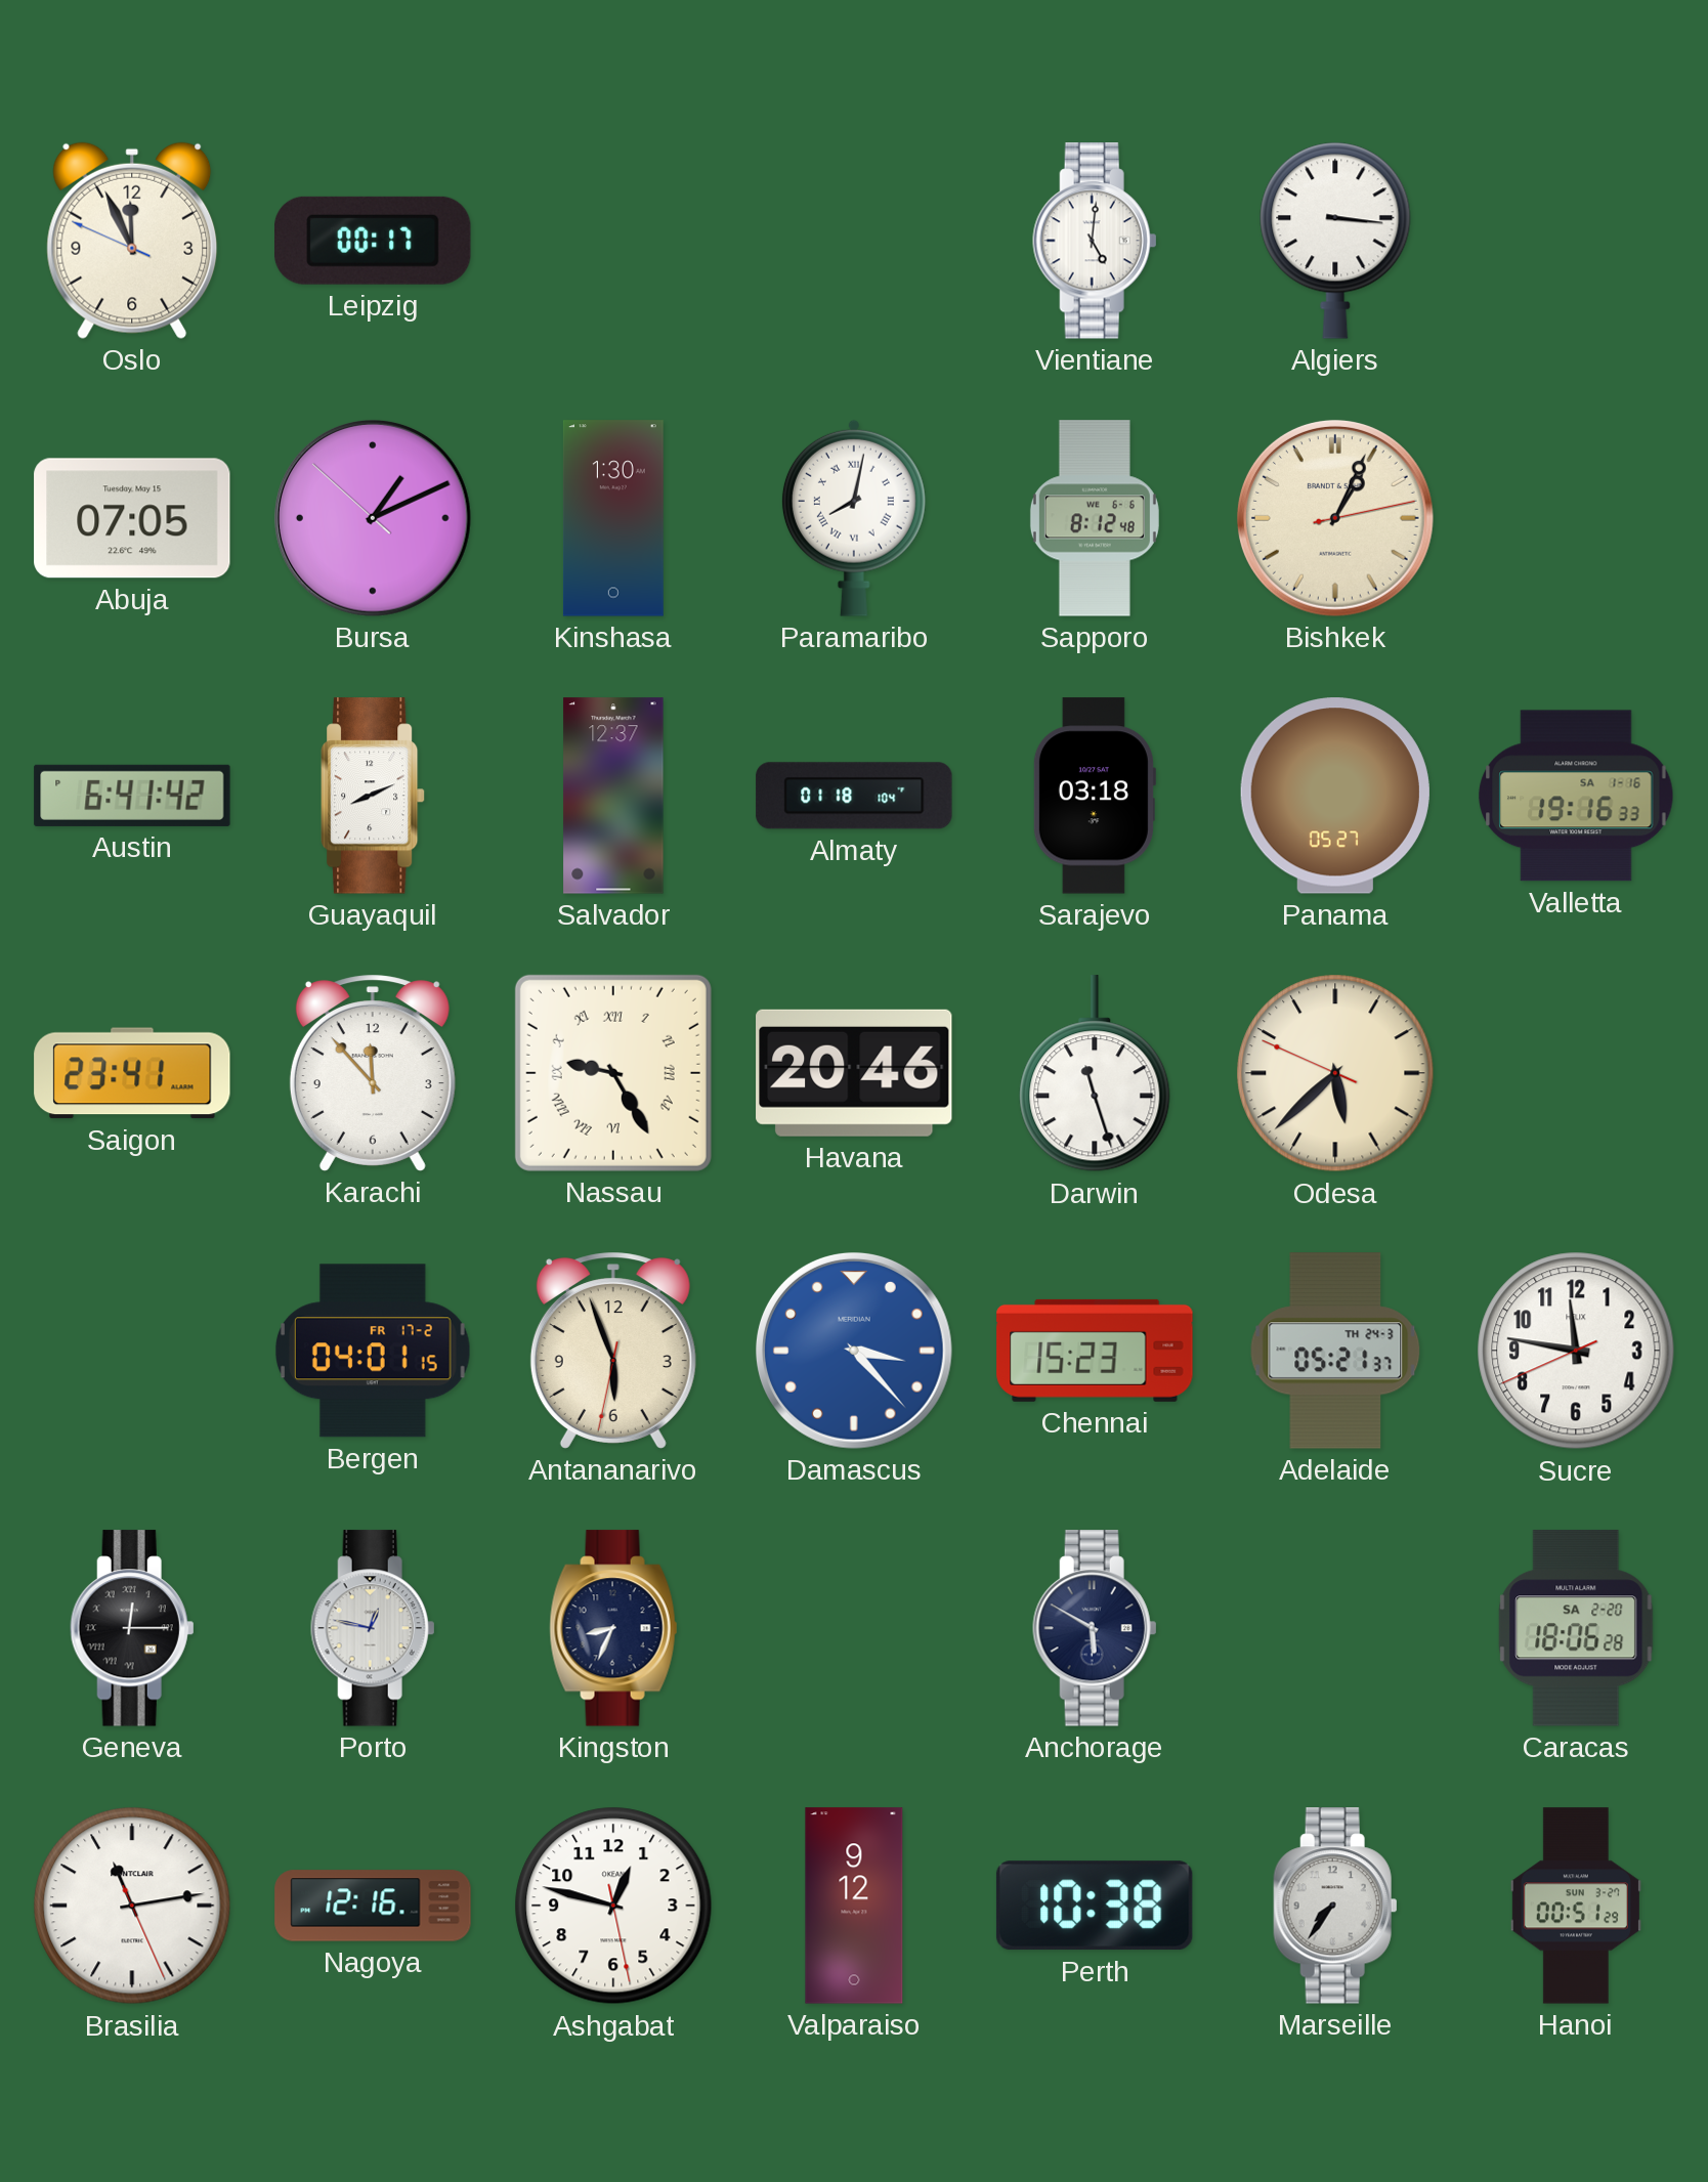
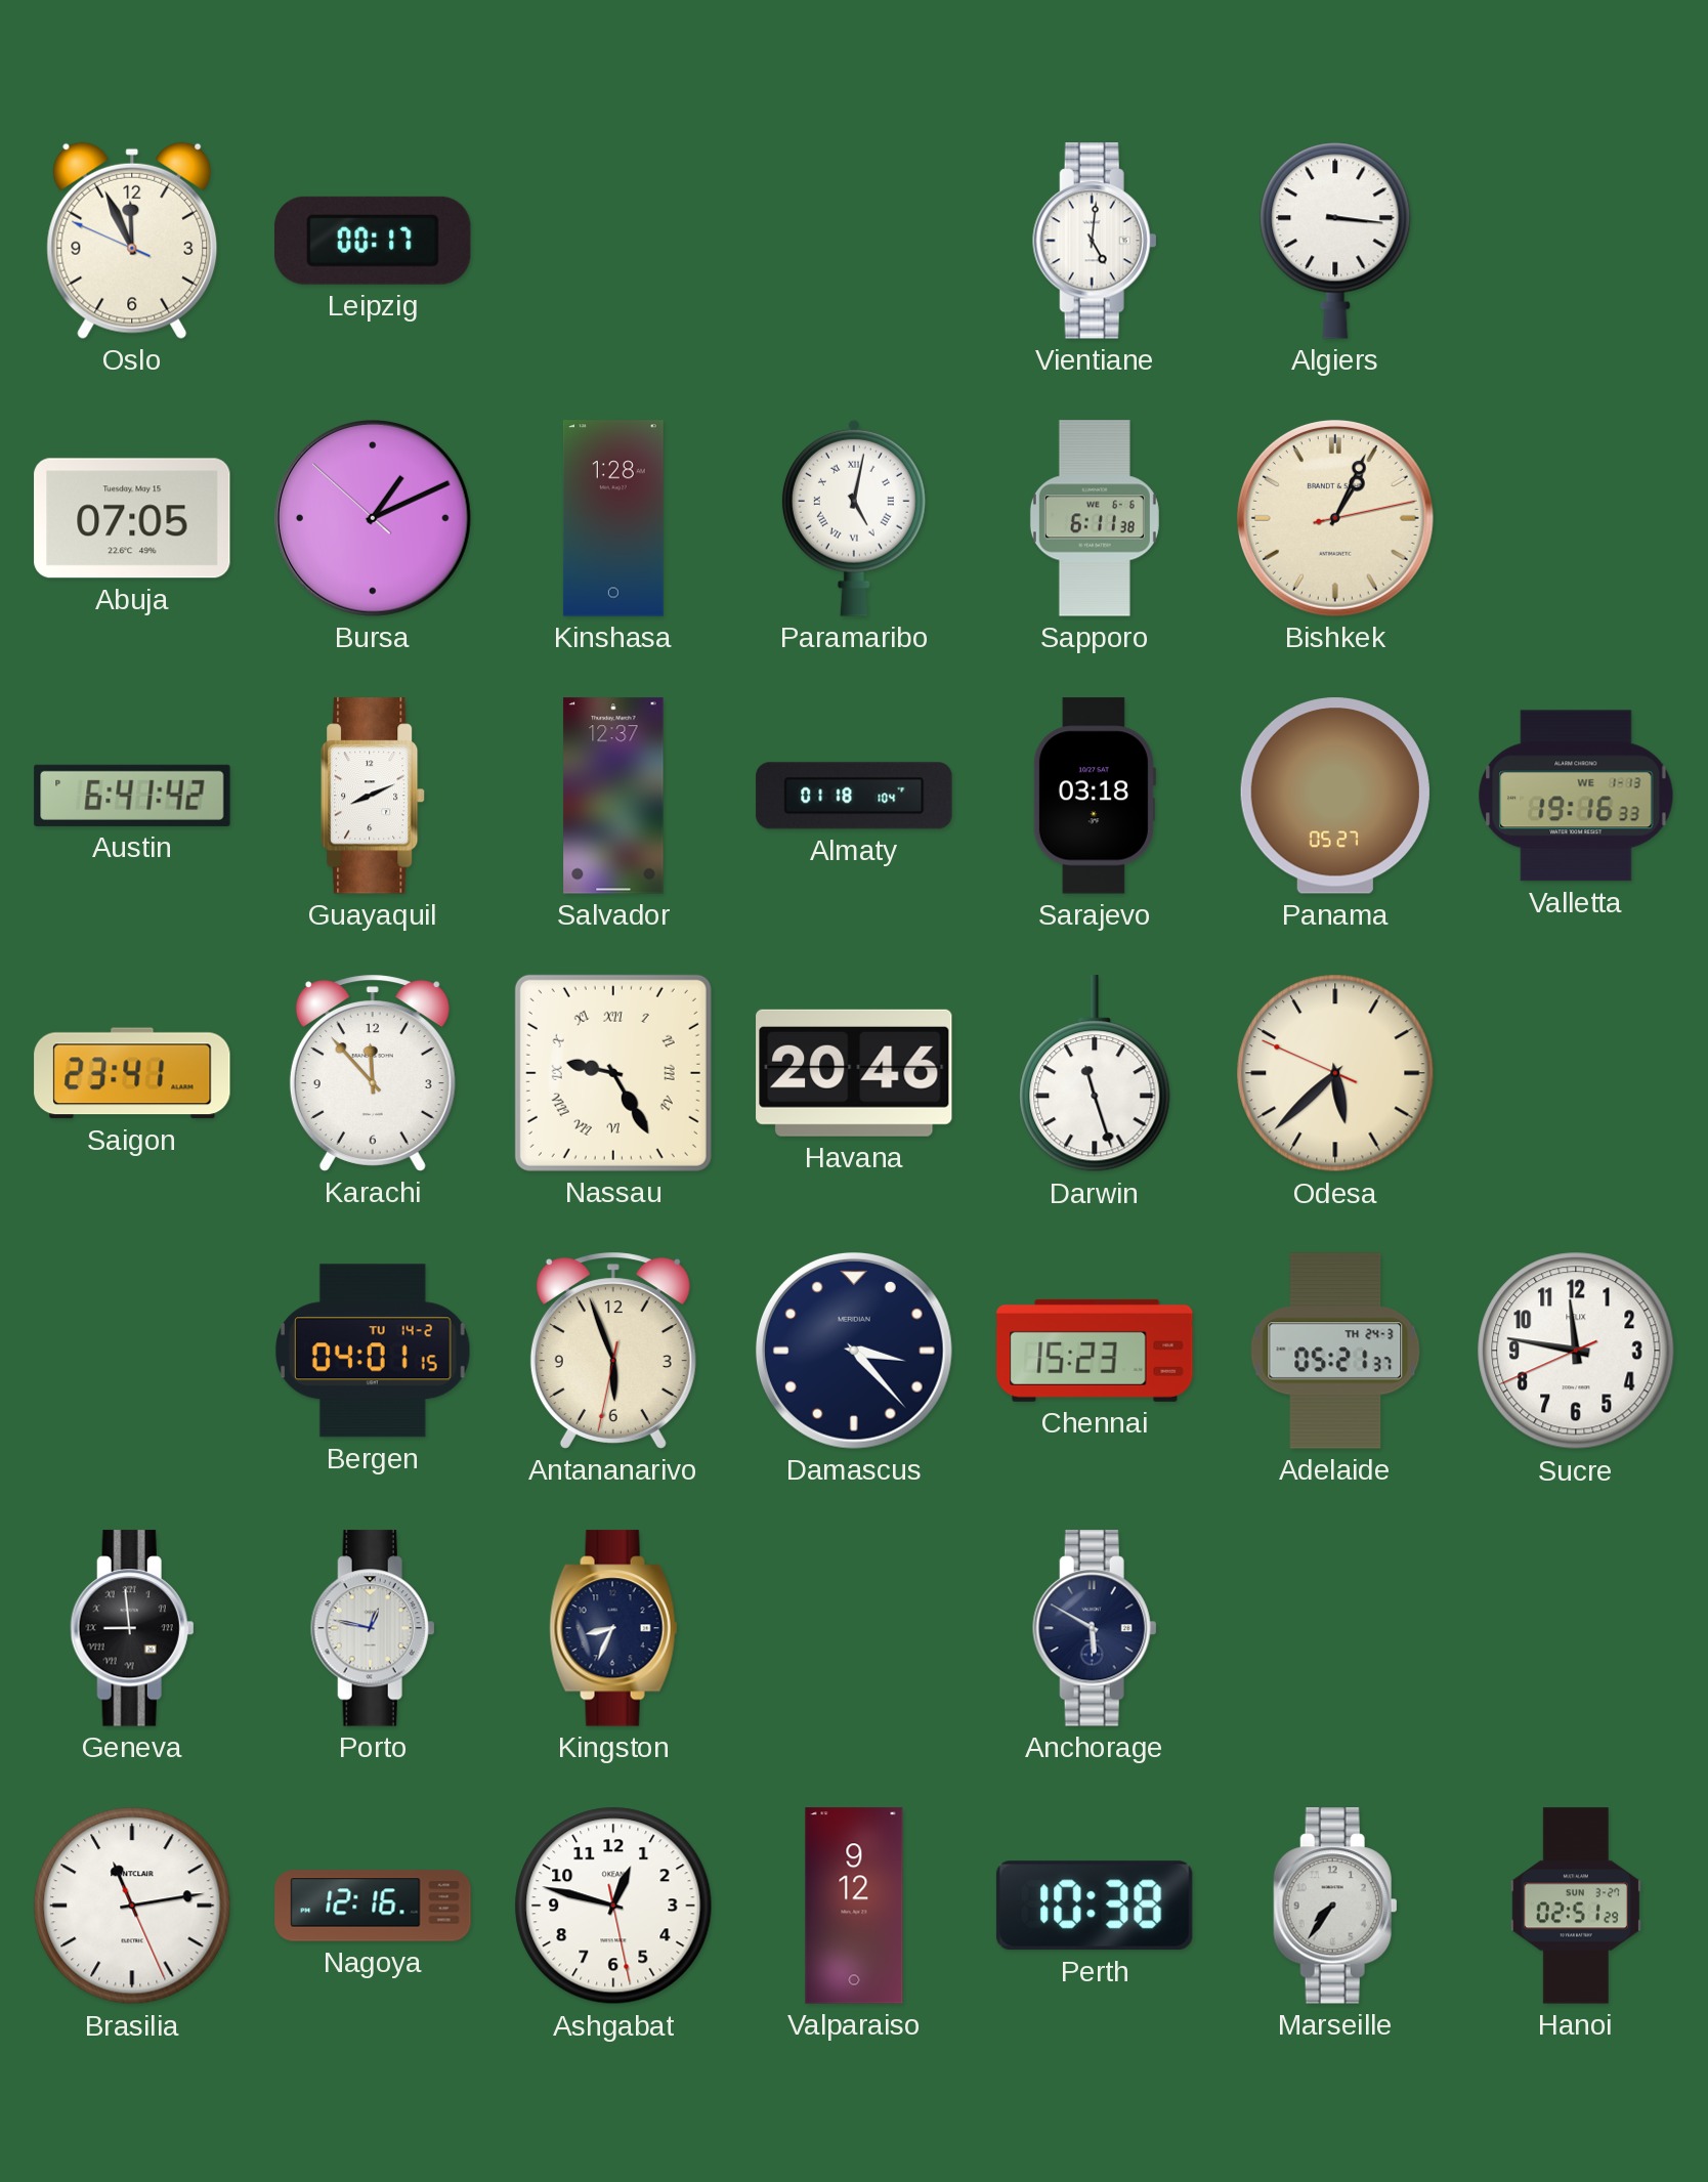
Kinshasa: 1:30 -> 1:28 (613, 518)
Paramaribo: 8:02 -> 5:02 (854, 518)
Sapporo: 8:12 -> 6:11 (1095, 518)
Valletta date: SA 1-16 -> WE 1-13 (1576, 796)
Bergen date: FR 17-2 -> TU 14-2 (374, 1351)
Damascus dial: blue -> navy (854, 1351)
Geneva: 12:15 -> 8:59 (132, 1628)
Caracas: 18:06 -> none (1576, 1628)
Hanoi: 00:51 -> 02:51 (1576, 1906)
